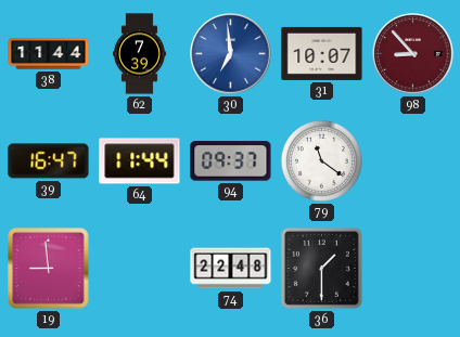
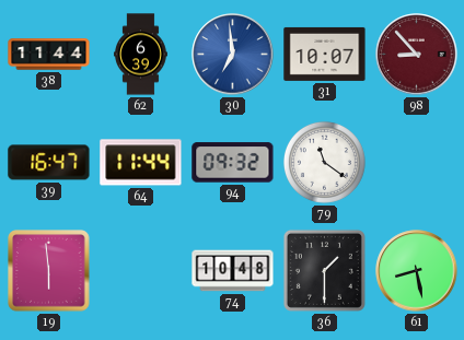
62: 7:39 -> 6:39 (141, 55)
94: 09:37 -> 09:32 (233, 163)
19: 8:59 -> 5:59 (49, 271)
74: 22:48 -> 10:48 (233, 271)
61: none -> 8:28 (417, 271)
